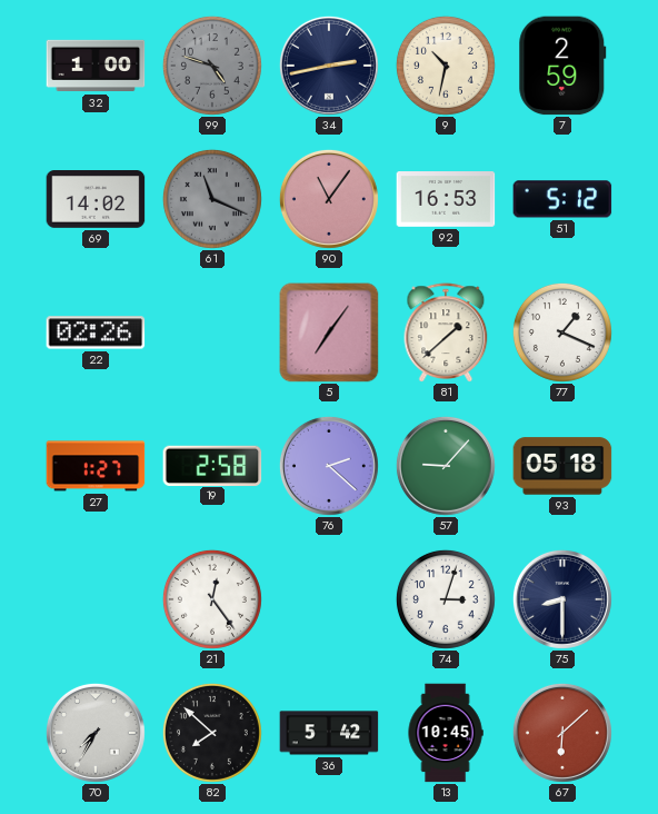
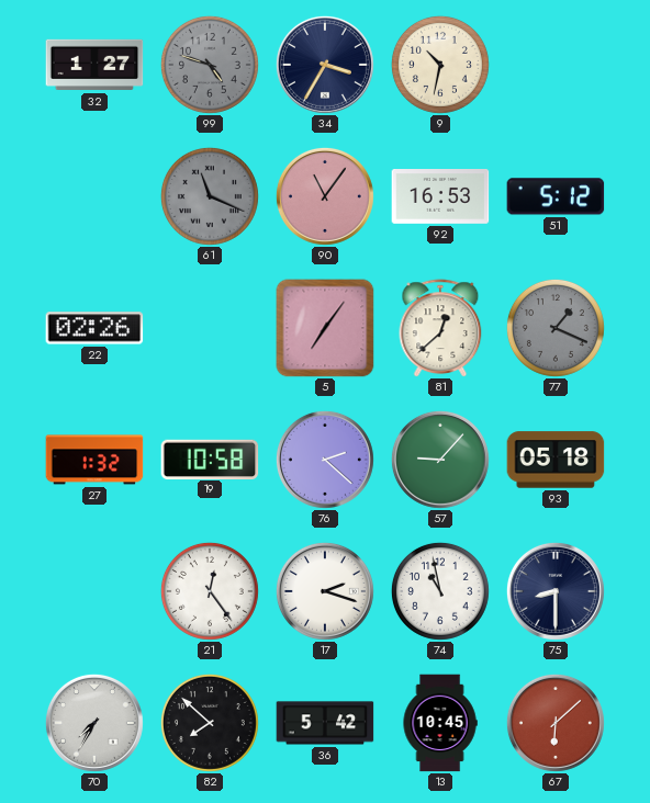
32: 1:00 -> 1:27 (94, 65)
34: 2:43 -> 3:35 (325, 65)
7: 2:59 -> none (562, 66)
69: 14:02 -> none (96, 200)
81: 1:38 -> 12:38 (440, 328)
77 dial: white -> grey (556, 328)
27: 1:27 -> 1:32 (94, 460)
19: 2:58 -> 10:58 (210, 459)
17: none -> 2:18 (325, 591)
74: 3:03 -> 10:58 (440, 591)
